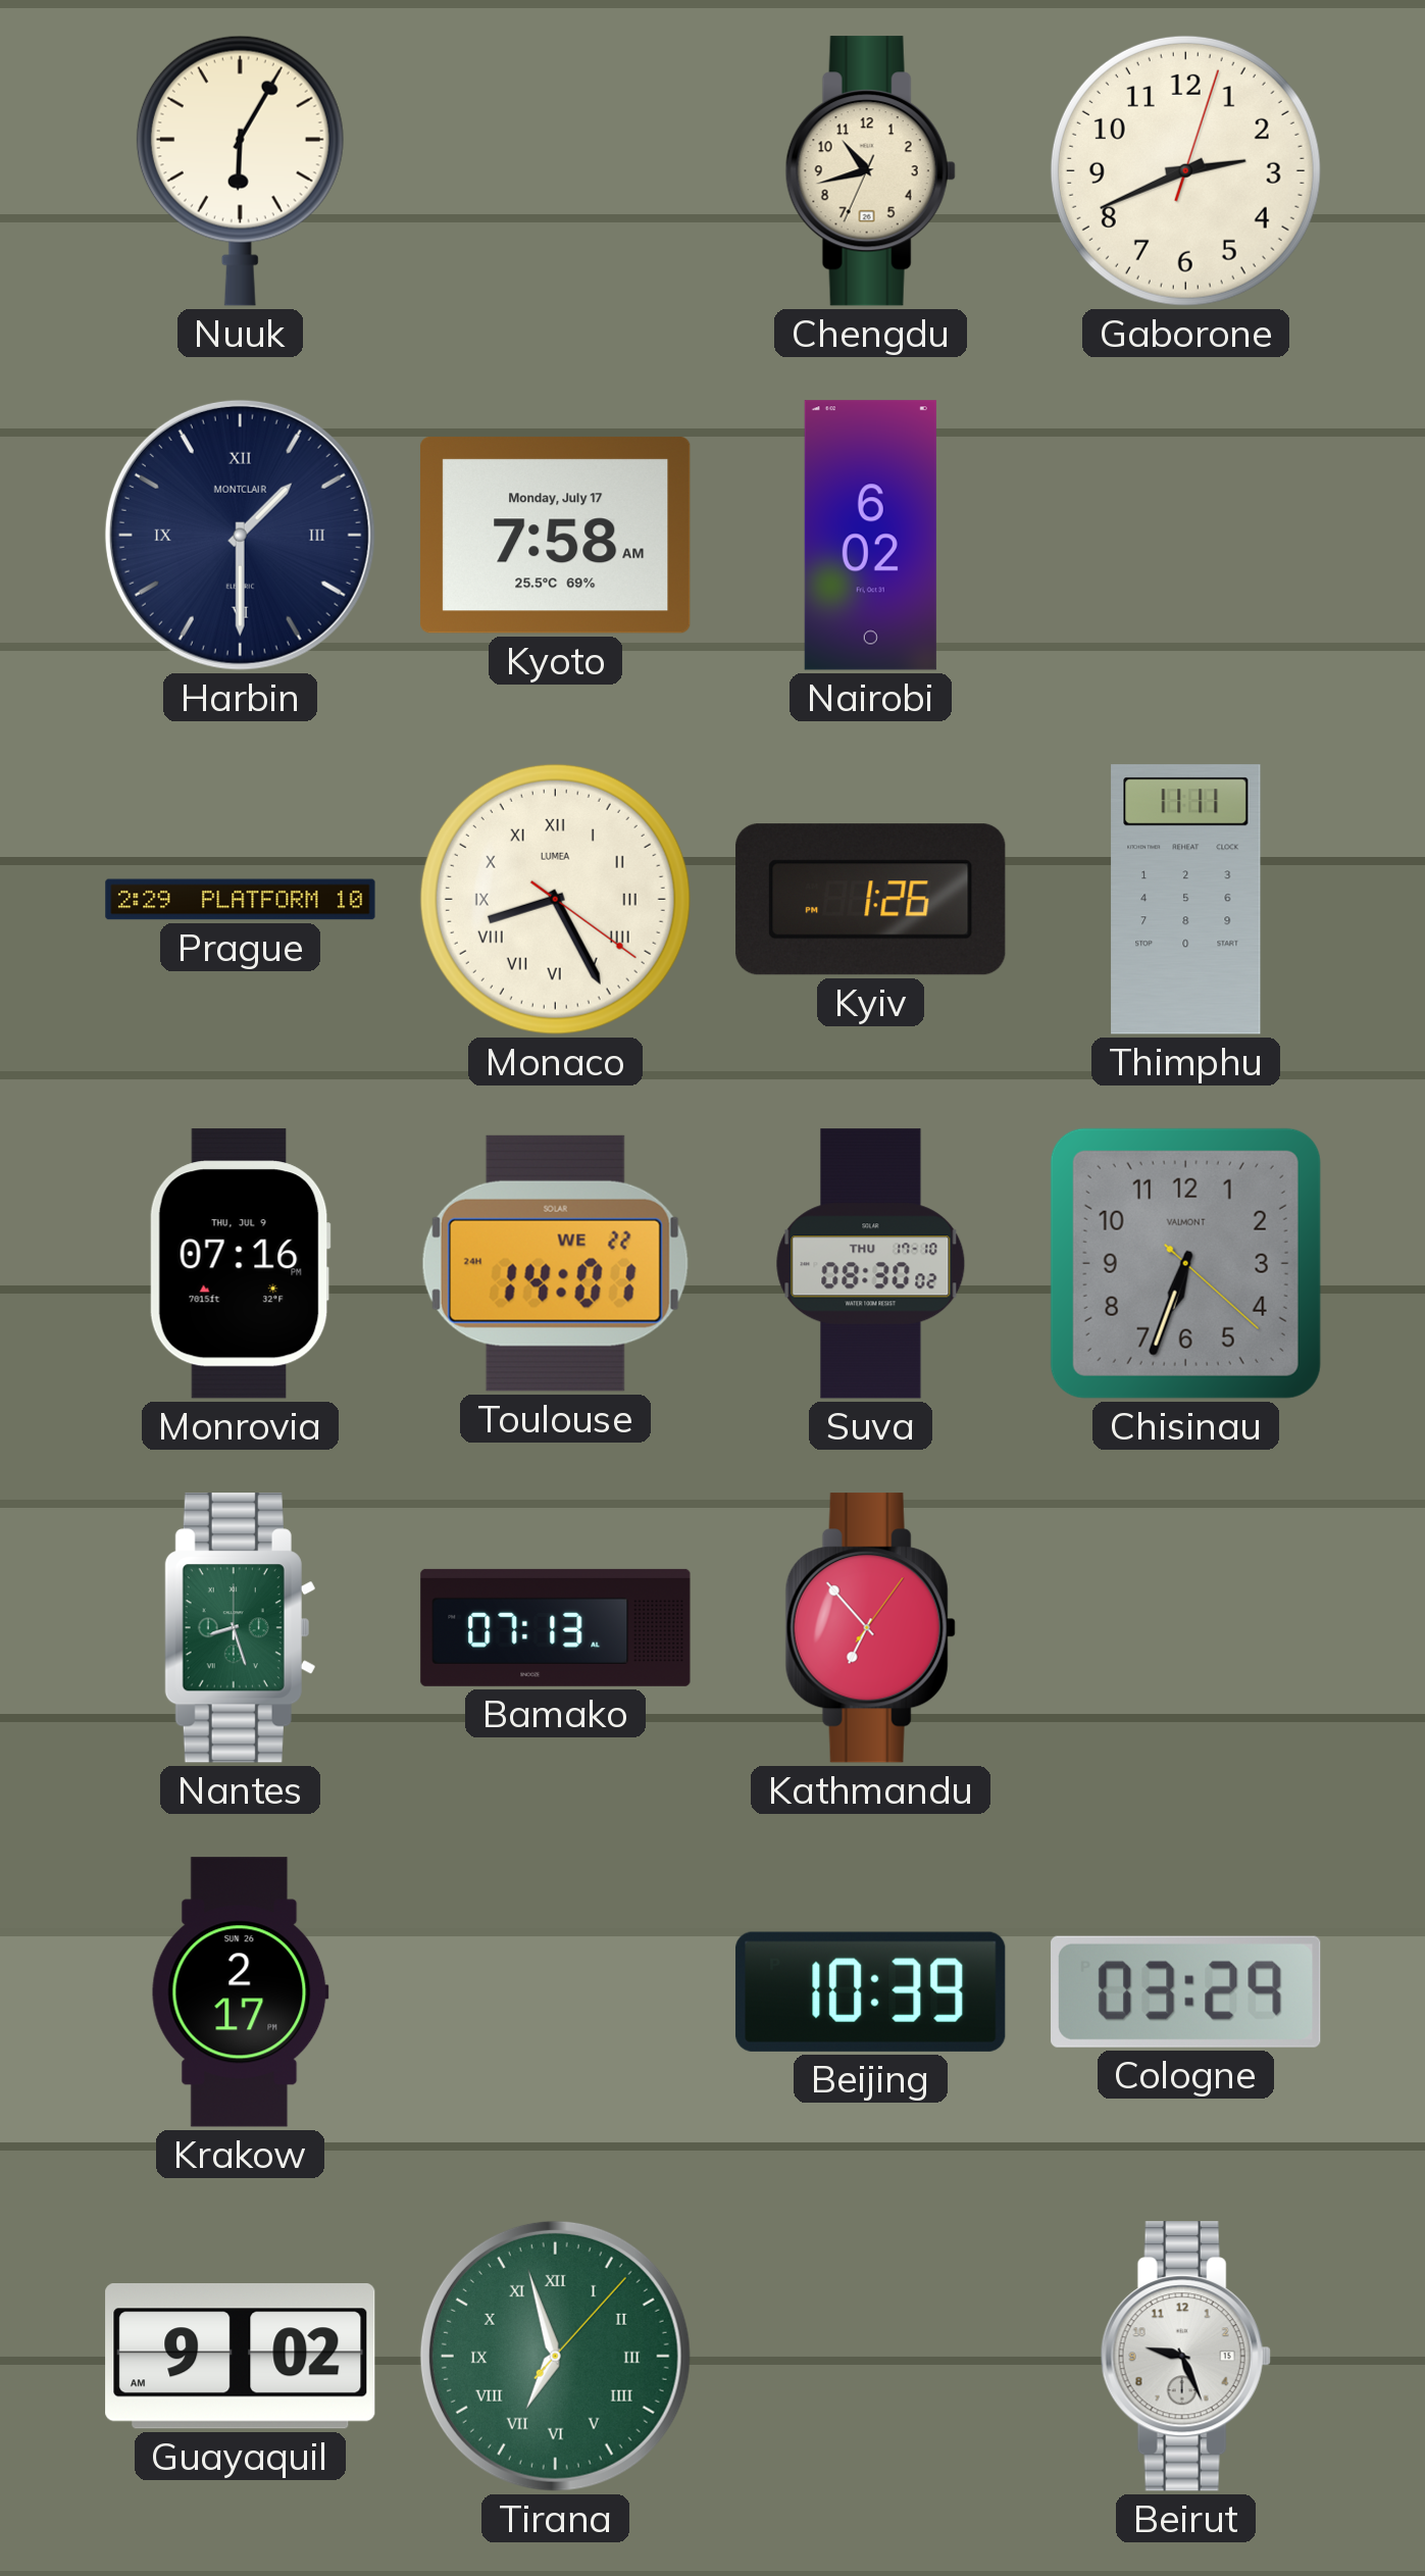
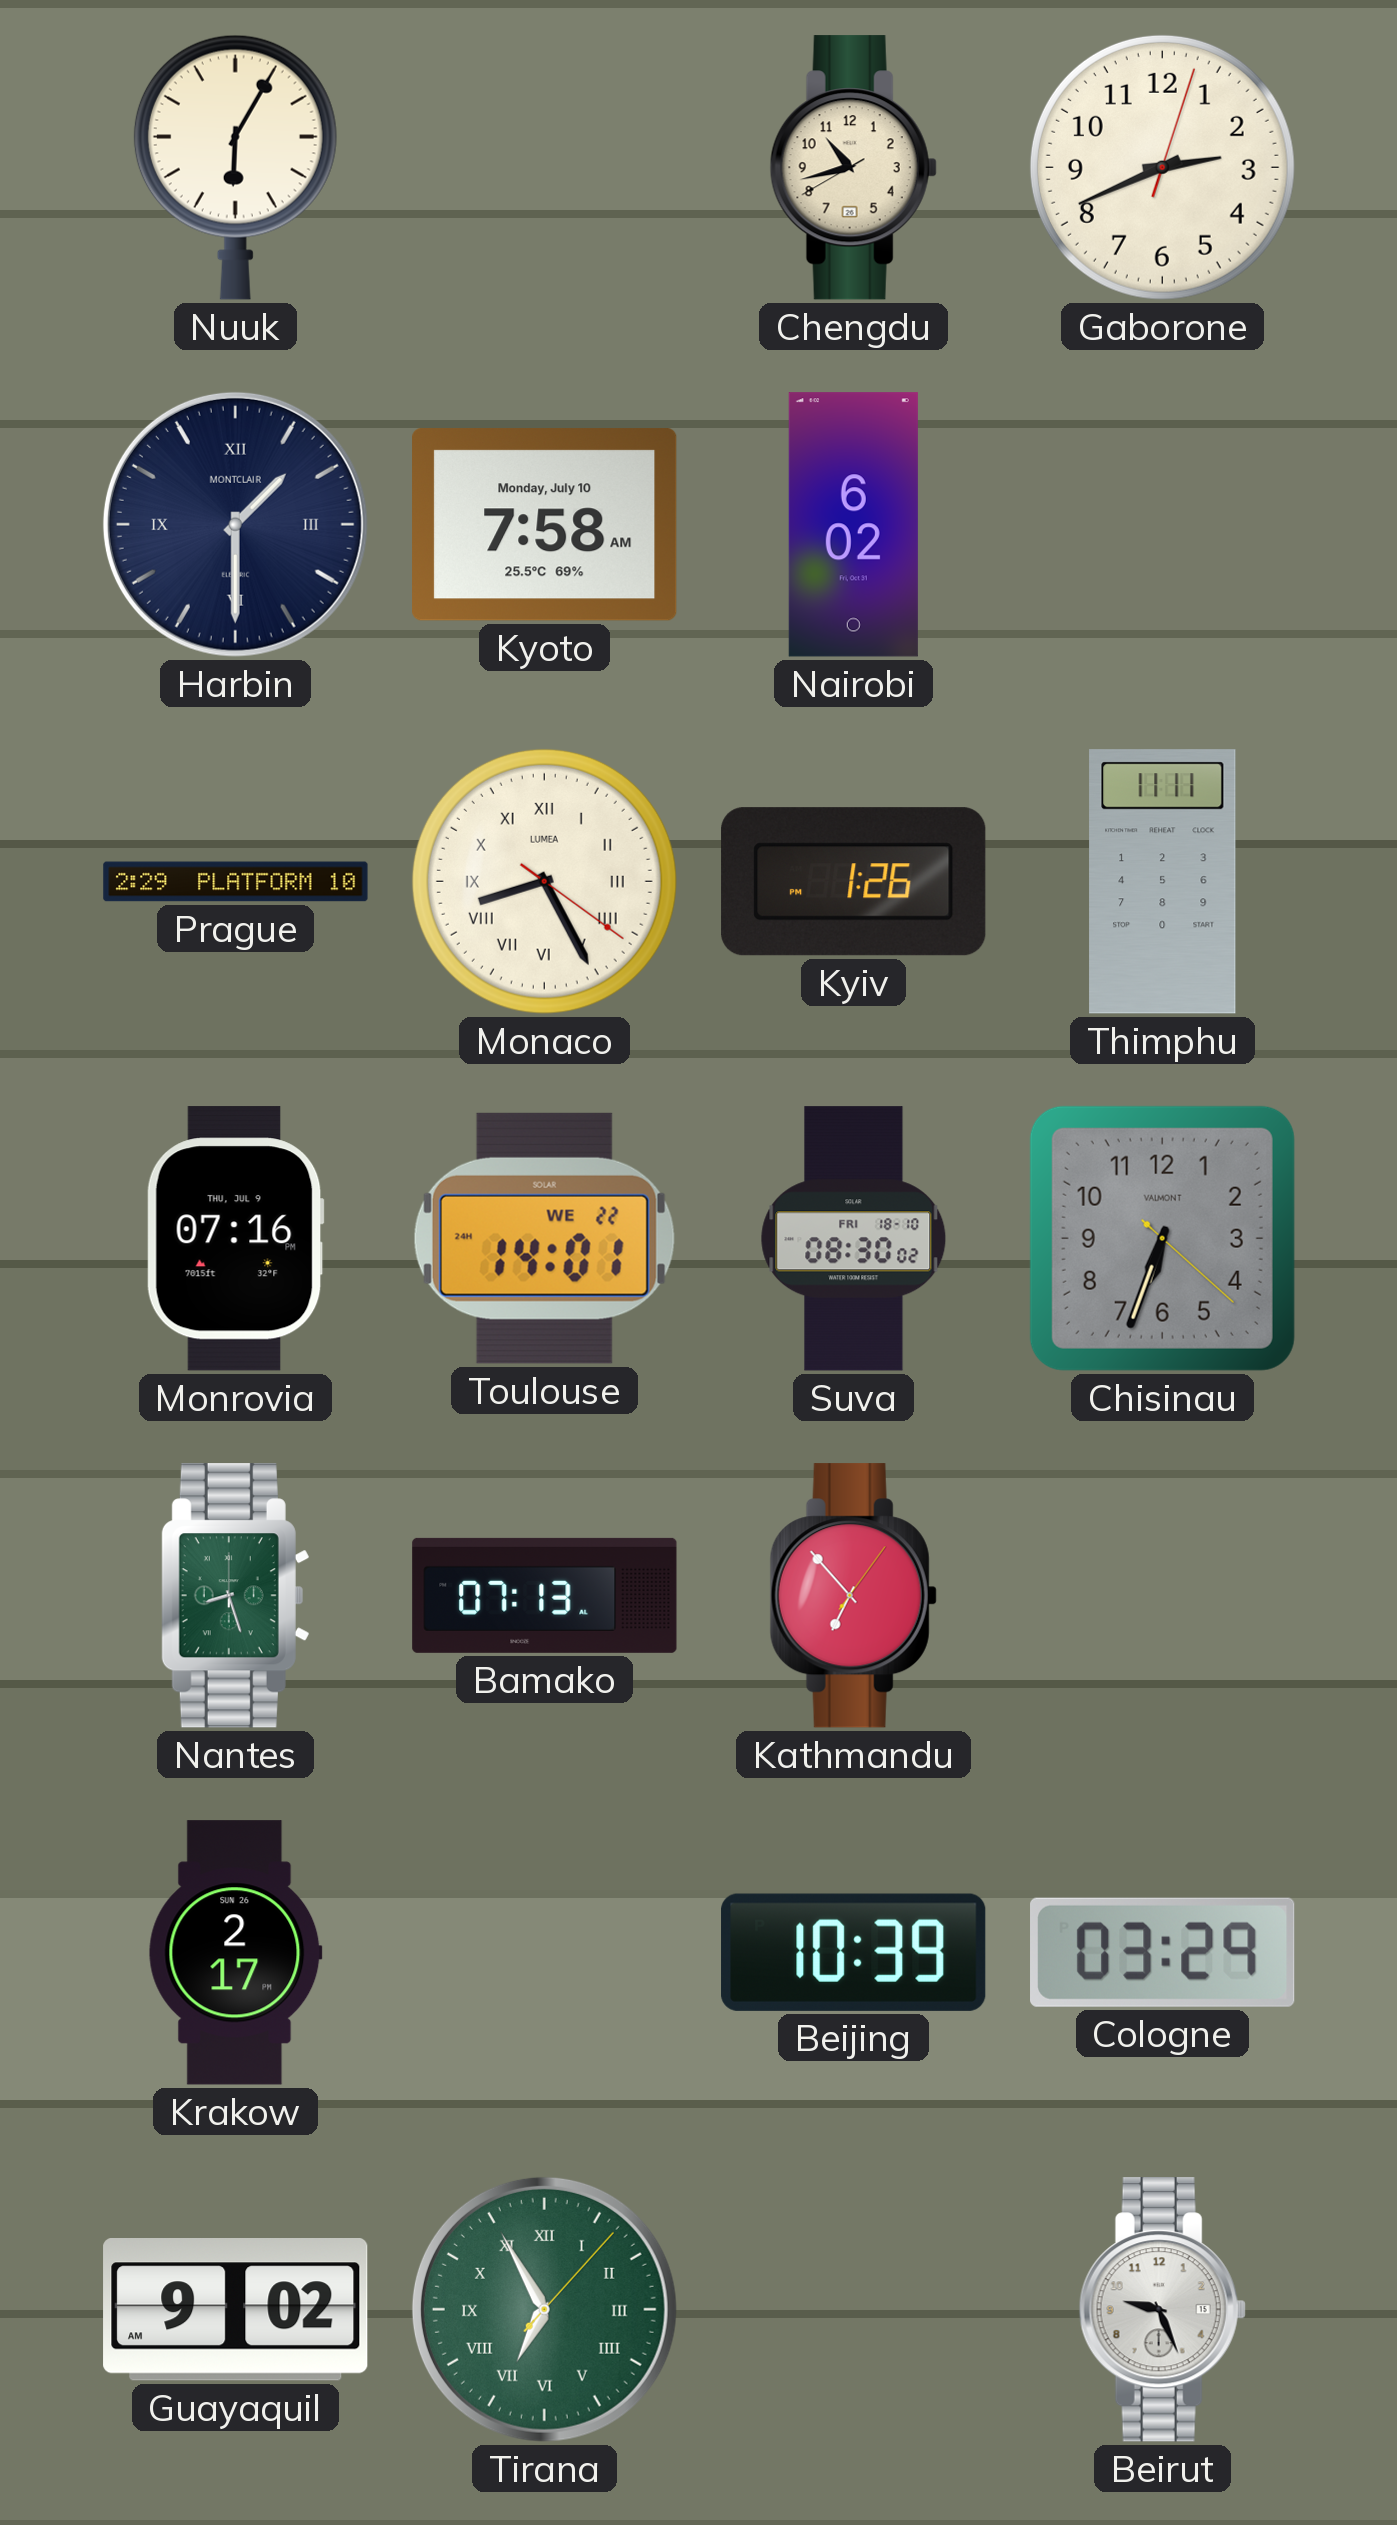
Chengdu: 10:42:34 -> 10:42:40 (853, 168)
Kyoto date: Monday, July 17 -> Monday, July 10 (545, 525)
Suva date: THU 17-10 -> FRI 18-10 (854, 1239)
Tirana: 6:57 -> 6:55 (544, 2309)
